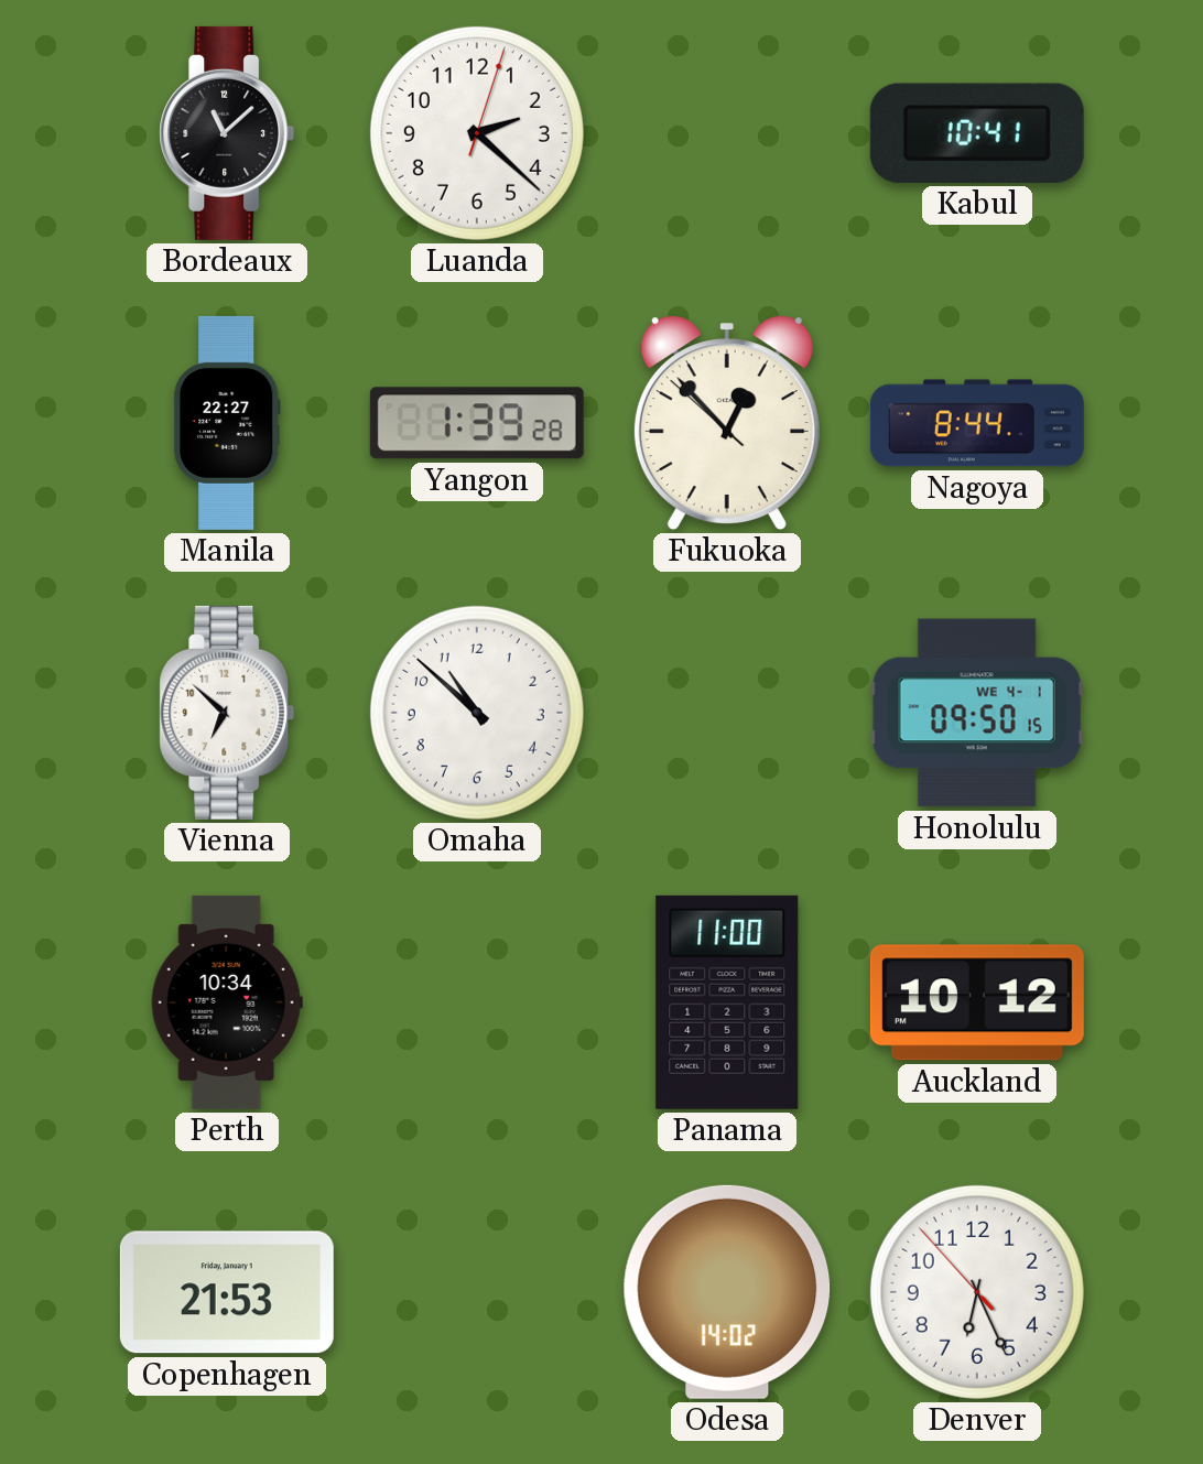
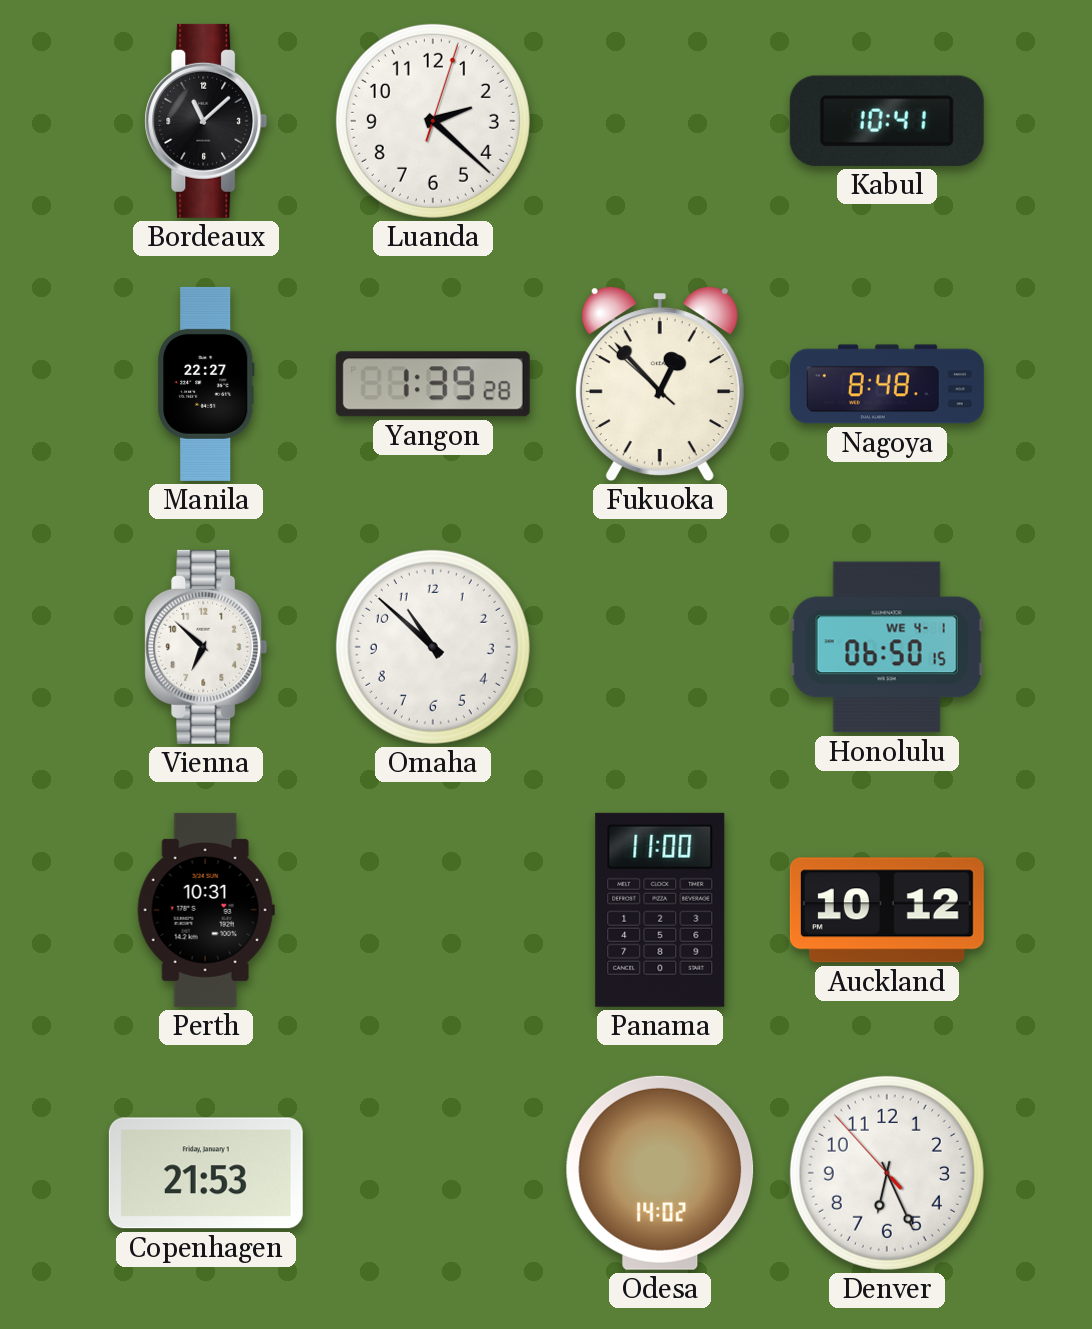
Nagoya: 8:44 -> 8:48 (887, 384)
Honolulu: 09:50 -> 06:50 (887, 647)
Perth: 10:34 -> 10:31 (206, 910)
